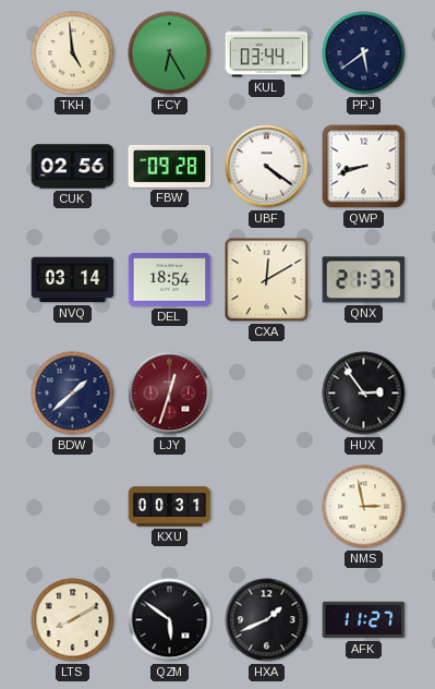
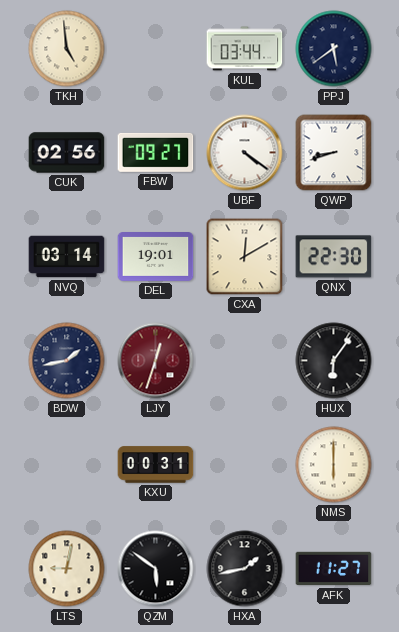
FCY: 6:25 -> none (170, 53)
FBW: 09:28 -> 09:27 (156, 152)
DEL: 18:54 -> 19:01 (156, 257)
QNX: 21:37 -> 22:30 (334, 257)
BDW: 1:38 -> 1:43 (67, 361)
HUX: 2:54 -> 6:06 (334, 361)
NMS: 2:58 -> 6:00 (334, 465)
LTS: 8:10 -> 9:02 (67, 569)
HXA: 1:41 -> 1:43 (245, 569)
